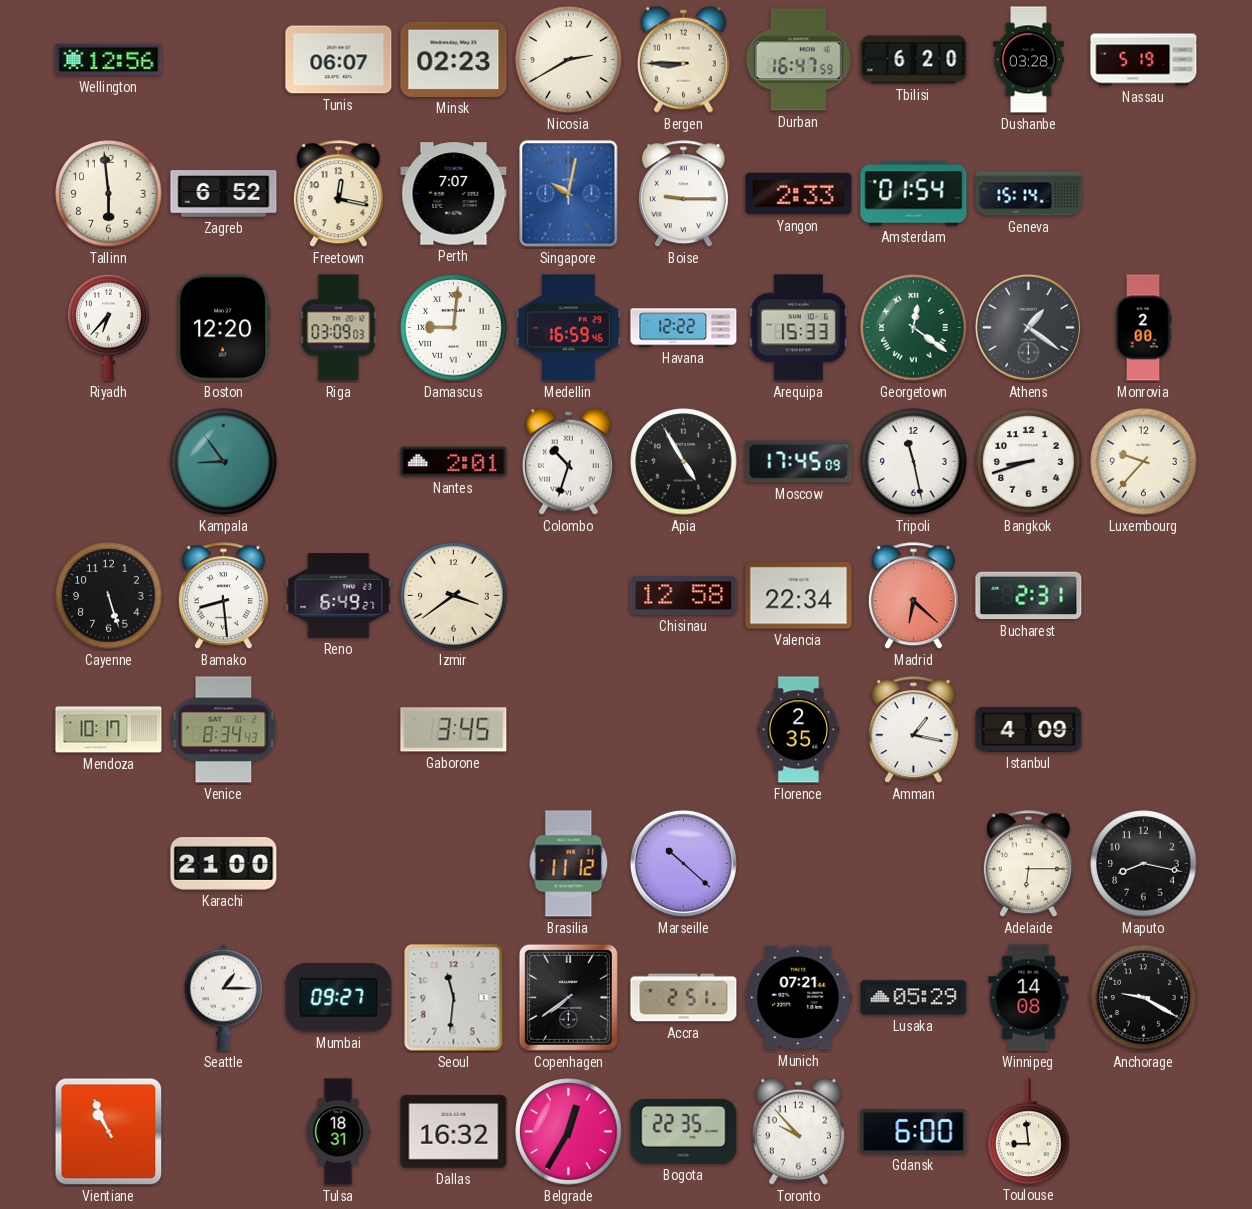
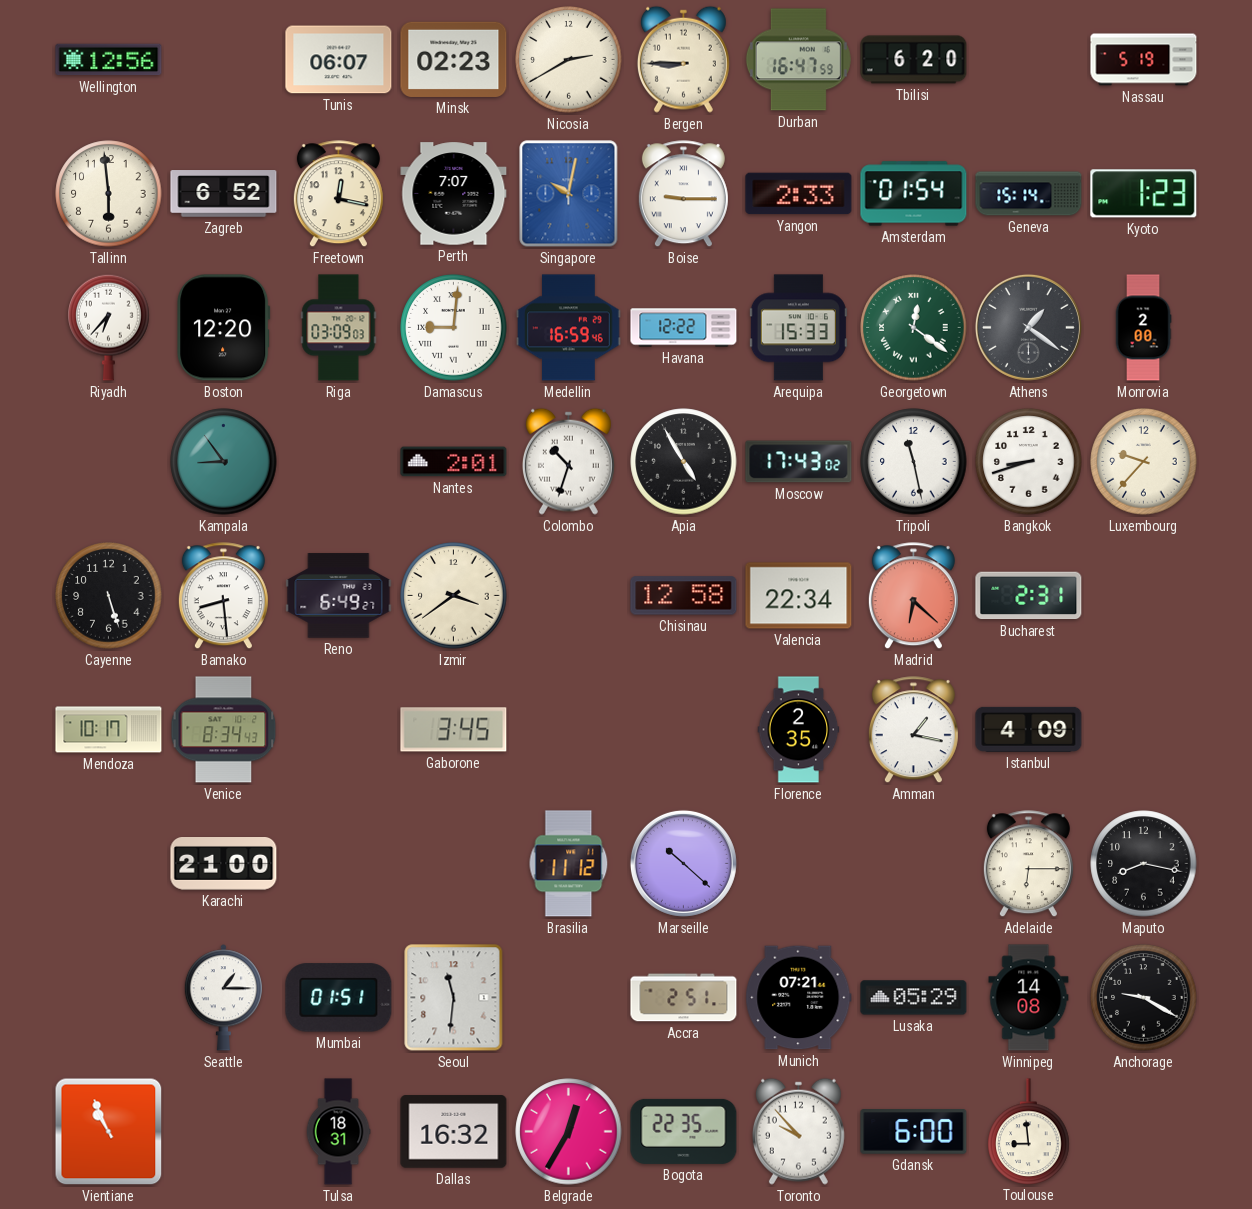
Dushanbe: 03:28 -> none (1029, 60)
Kyoto: none -> 1:23 (1144, 194)
Moscow: 17:45 -> 17:43 (799, 462)
Mumbai: 09:27 -> 01:51 (339, 998)
Copenhagen: 7:39 -> none (568, 997)
